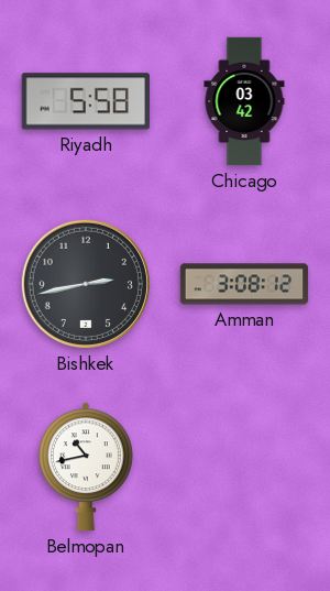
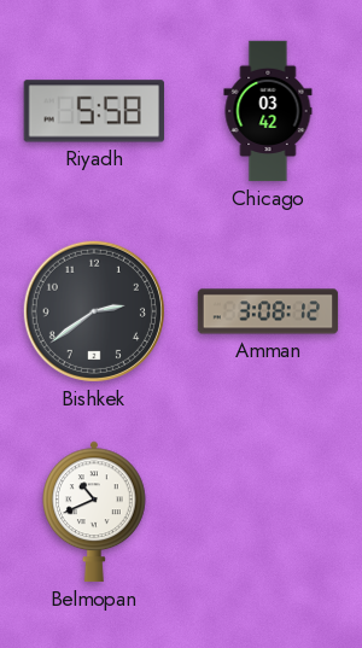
Bishkek: 2:43 -> 2:39 (94, 311)
Belmopan: 10:43 -> 10:41 (95, 512)
